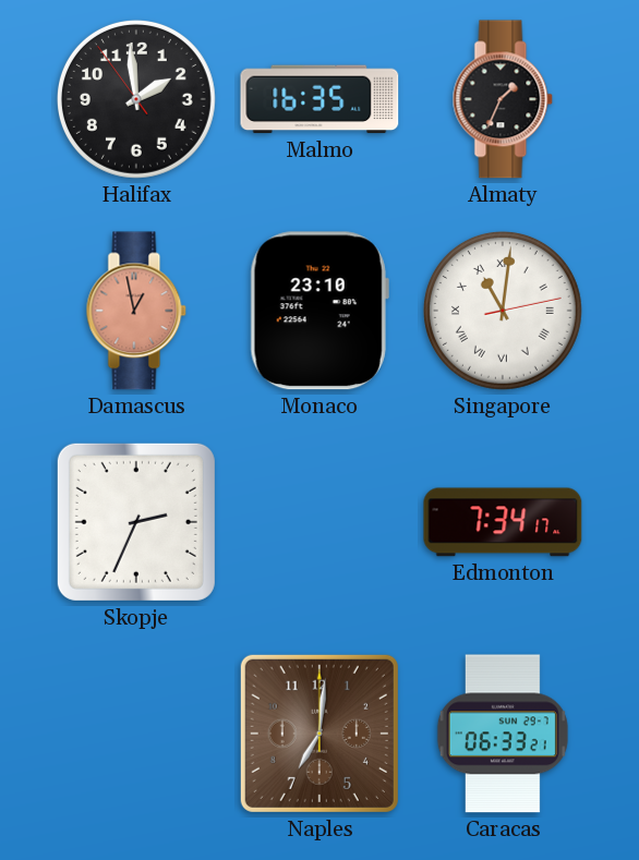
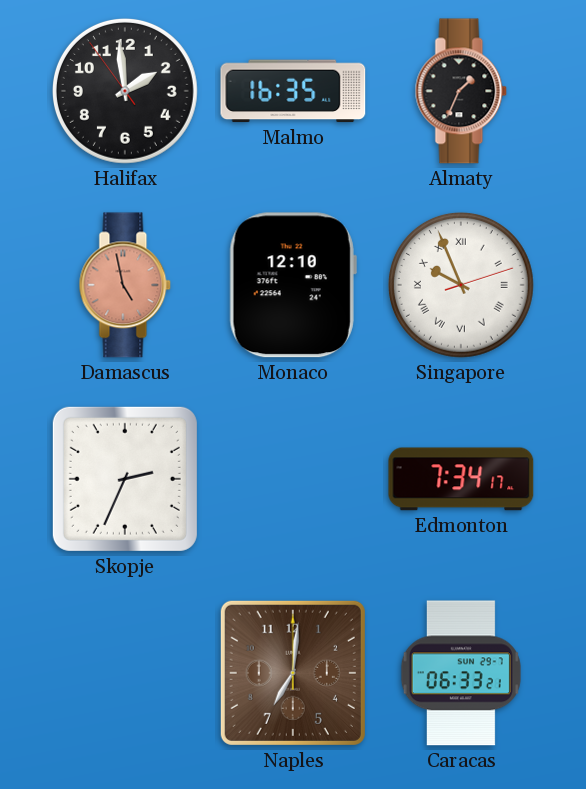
Damascus: 12:58 -> 4:58 (125, 285)
Monaco: 23:10 -> 12:10 (293, 285)
Singapore: 11:01 -> 9:56 (461, 285)
